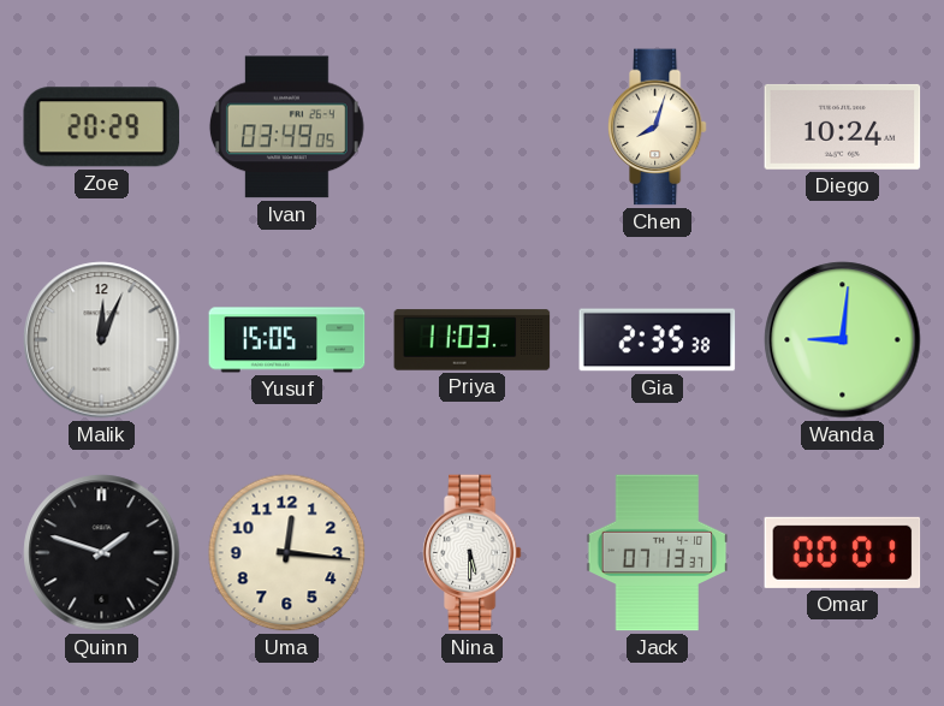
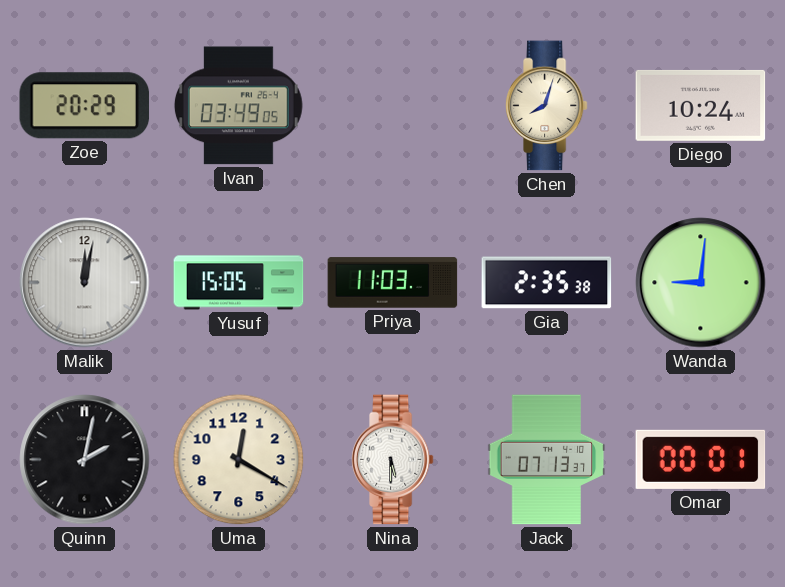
Malik: 12:04 -> 12:02 (85, 283)
Quinn: 1:48 -> 2:02 (85, 460)
Uma: 12:16 -> 12:20 (239, 460)
